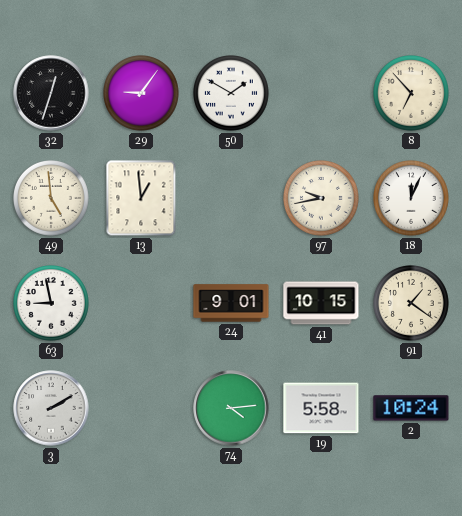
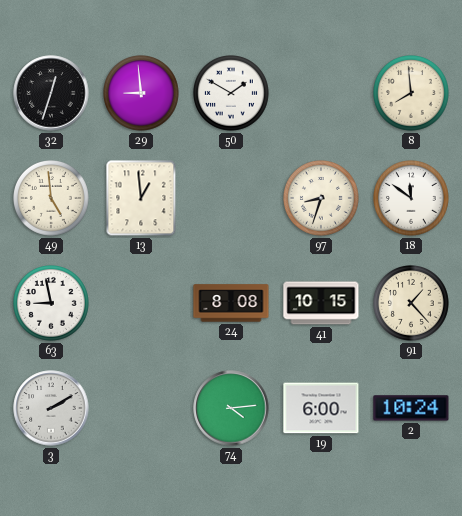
29: 9:06 -> 8:59 (142, 94)
8: 6:53 -> 7:59 (412, 94)
97: 9:43 -> 8:33 (322, 199)
18: 12:04 -> 11:51 (412, 199)
24: 9:01 -> 8:08 (231, 303)
91: 1:21 -> 1:23 (412, 304)
19: 5:58 -> 6:00 (321, 408)
